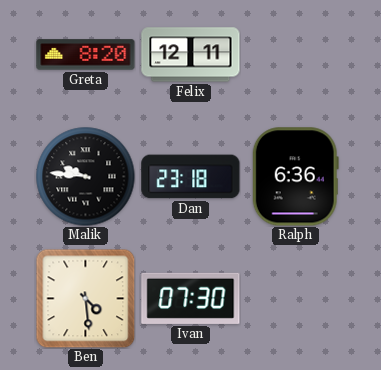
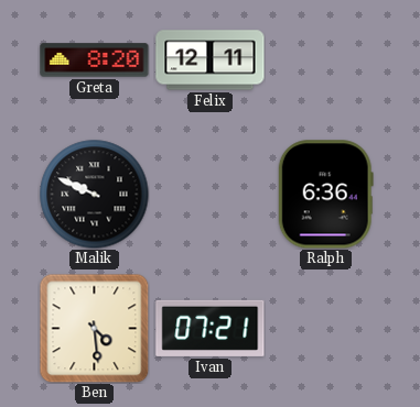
Malik: 9:46 -> 9:49 (95, 195)
Dan: 23:18 -> none (191, 177)
Ivan: 07:30 -> 07:21 (211, 328)
